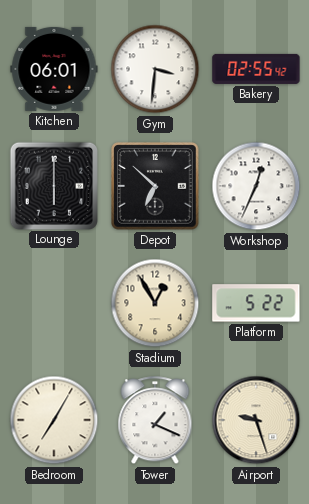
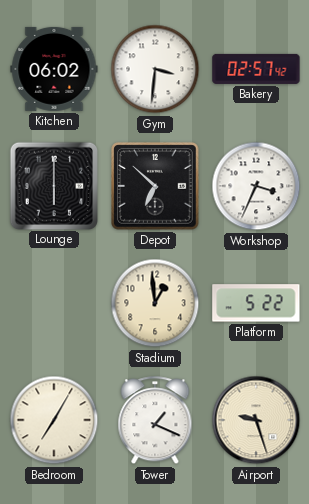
Kitchen: 06:01 -> 06:02 (54, 69)
Bakery: 02:55 -> 02:57 (256, 69)
Workshop: 12:34 -> 3:34 (256, 186)
Stadium: 12:55 -> 12:59 (155, 303)
